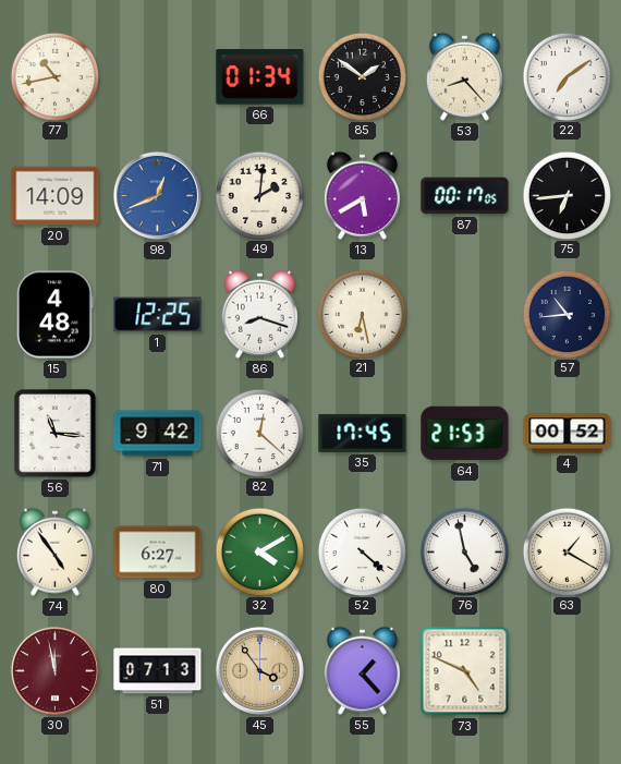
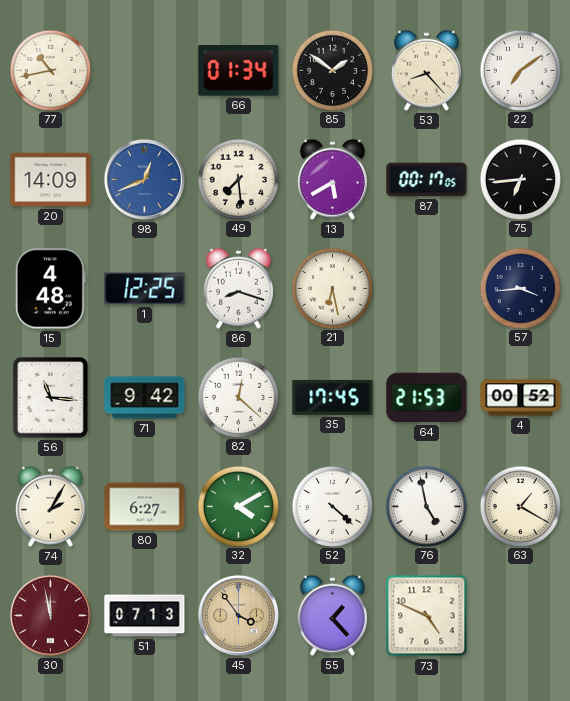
49: 2:01 -> 7:29 (238, 179)
57: 10:44 -> 3:44 (520, 288)
74: 4:54 -> 2:05 (50, 506)
